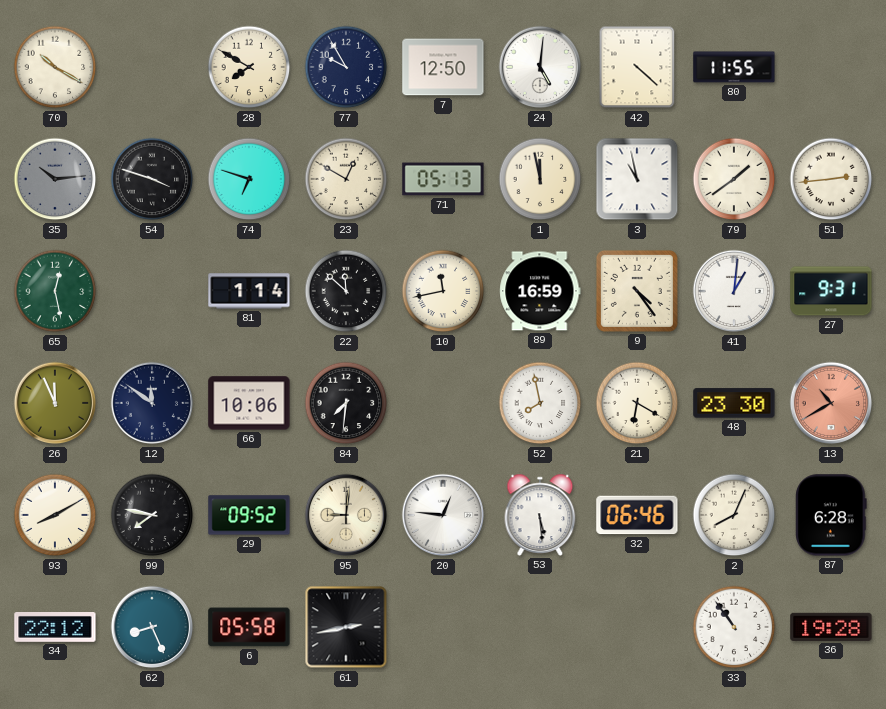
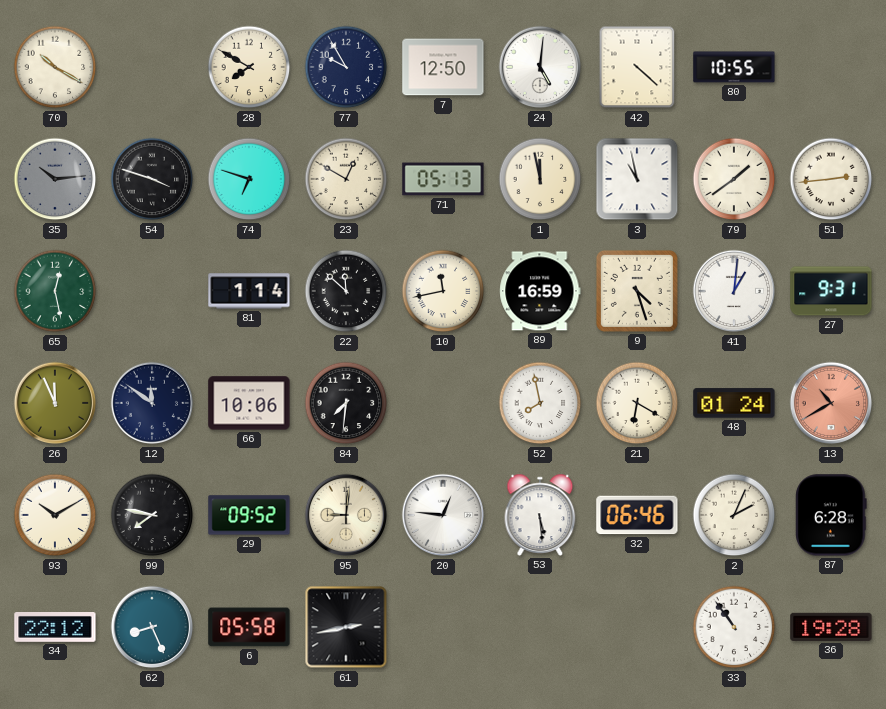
80: 11:55 -> 10:55 (734, 67)
9: 4:24 -> 4:27 (637, 291)
48: 23:30 -> 01:24 (734, 403)
93: 8:10 -> 10:10 (55, 515)
2: 8:04 -> 2:04 (734, 515)
